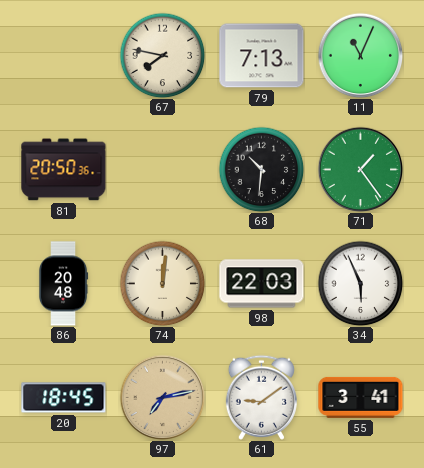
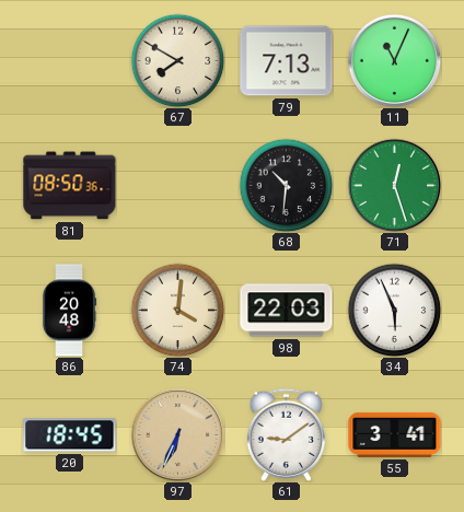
67: 7:47 -> 7:50 (177, 60)
81: 20:50 -> 08:50 (70, 186)
71: 1:24 -> 12:27 (394, 185)
74: 12:01 -> 4:01 (177, 310)
97: 7:13 -> 6:34 (177, 434)
